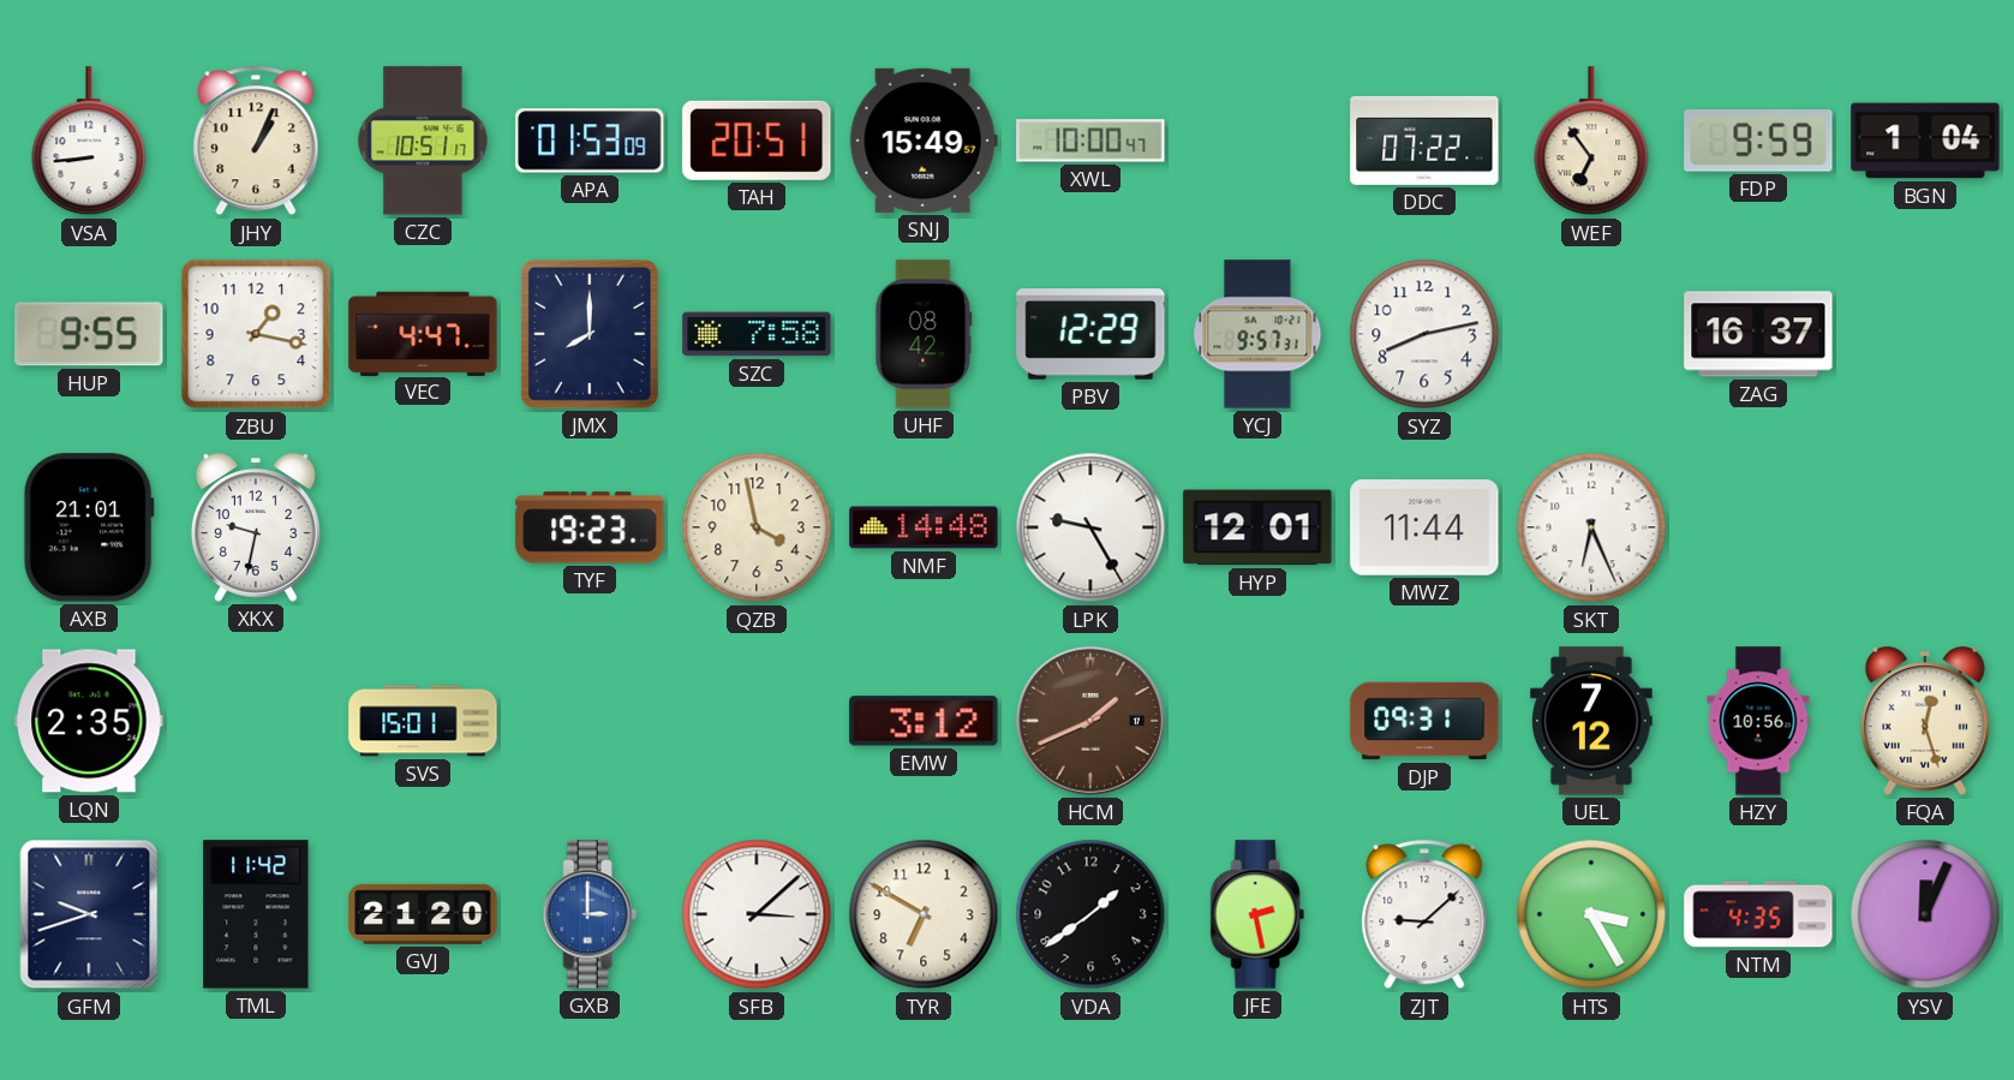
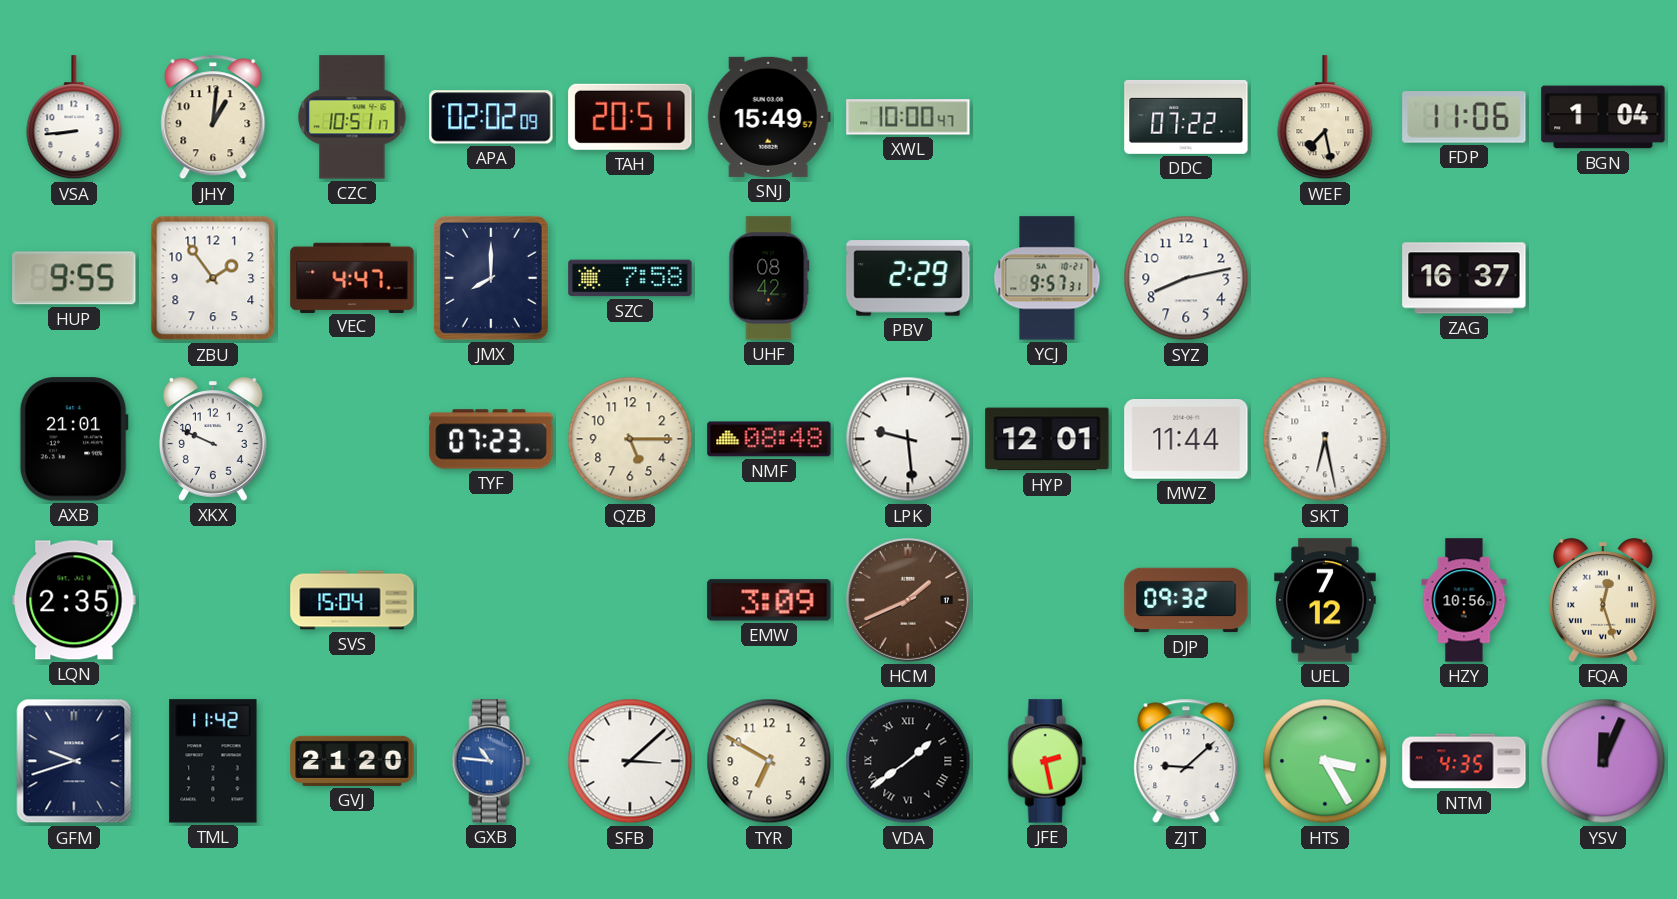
JHY: 1:04 -> 1:01 (213, 117)
APA: 01:53 -> 02:02 (491, 117)
WEF: 6:54 -> 7:28 (1325, 118)
FDP: 9:59 -> 11:06 (1464, 117)
ZBU: 1:17 -> 1:54 (213, 278)
PBV: 12:29 -> 2:29 (908, 278)
XKX: 9:32 -> 9:49 (213, 439)
TYF: 19:23 -> 07:23 (491, 439)
QZB: 3:58 -> 5:15 (630, 439)
NMF: 14:48 -> 08:48 (769, 439)
LPK: 9:25 -> 9:29 (908, 439)
SKT: 6:26 -> 6:28 (1325, 439)
SVS: 15:01 -> 15:04 (352, 600)
EMW: 3:12 -> 3:09 (769, 600)
DJP: 09:31 -> 09:32 (1186, 600)
GXB: 3:00 -> 10:46 (491, 761)
VDA numerals: Arabic -> Roman (908, 761)
